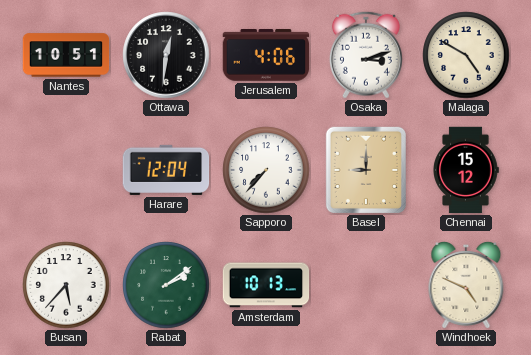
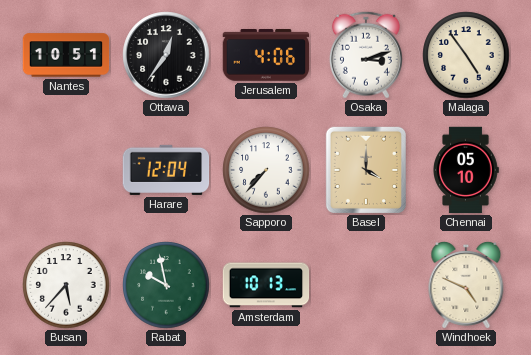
Ottawa: 12:31 -> 12:36 (166, 55)
Malaga: 4:50 -> 4:54 (466, 55)
Basel: 9:00 -> 4:00 (365, 169)
Chennai: 15:12 -> 05:10 (466, 170)
Rabat: 2:09 -> 9:58 (166, 285)
